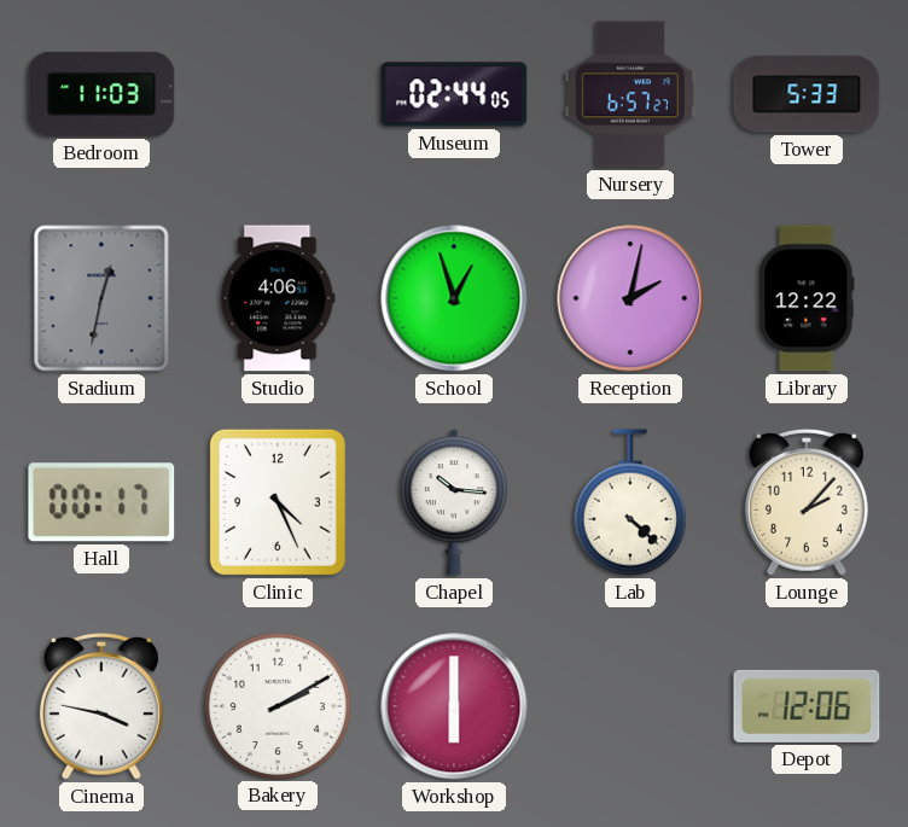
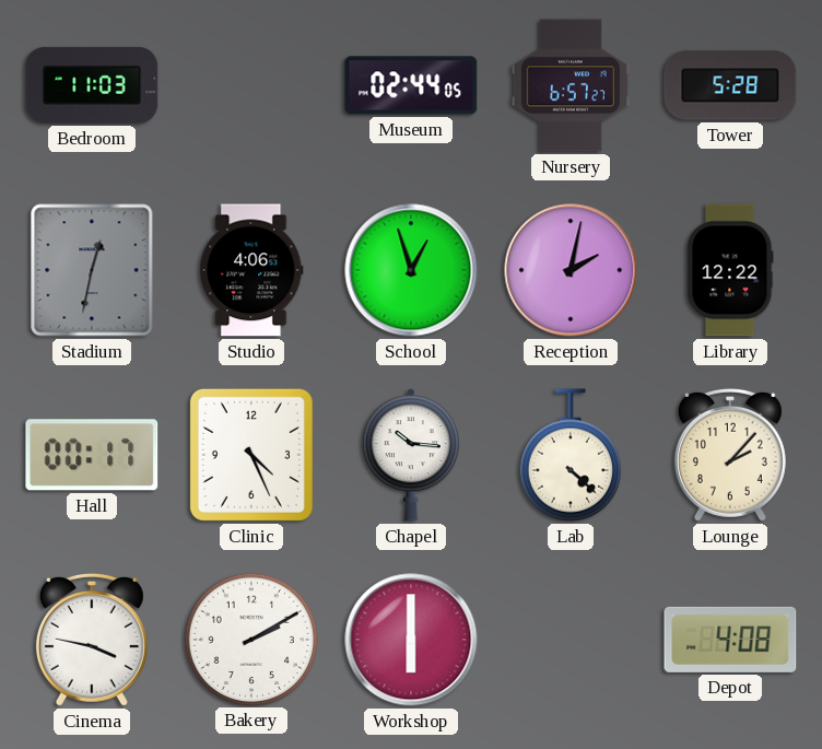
Tower: 5:33 -> 5:28 (730, 85)
Depot: 12:06 -> 4:08 (730, 640)
